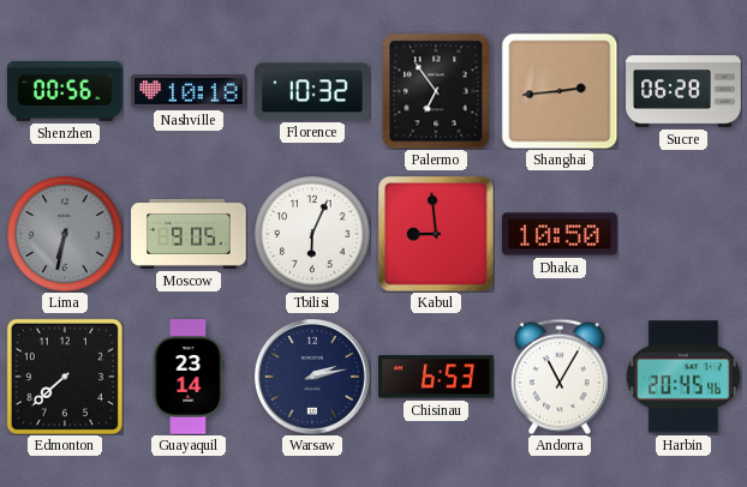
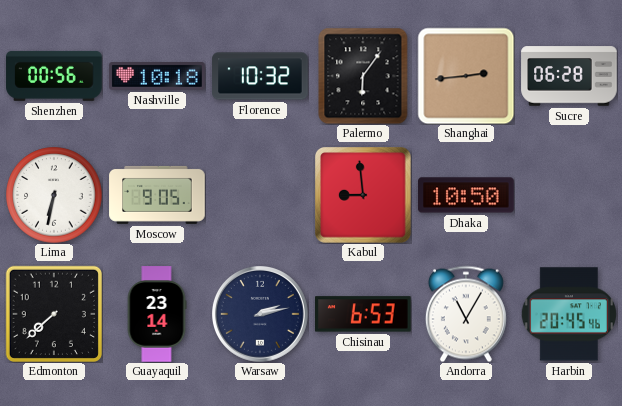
Palermo: 6:54 -> 6:06 (363, 76)
Lima dial: grey -> white (54, 195)
Tbilisi: 6:04 -> none (312, 234)
